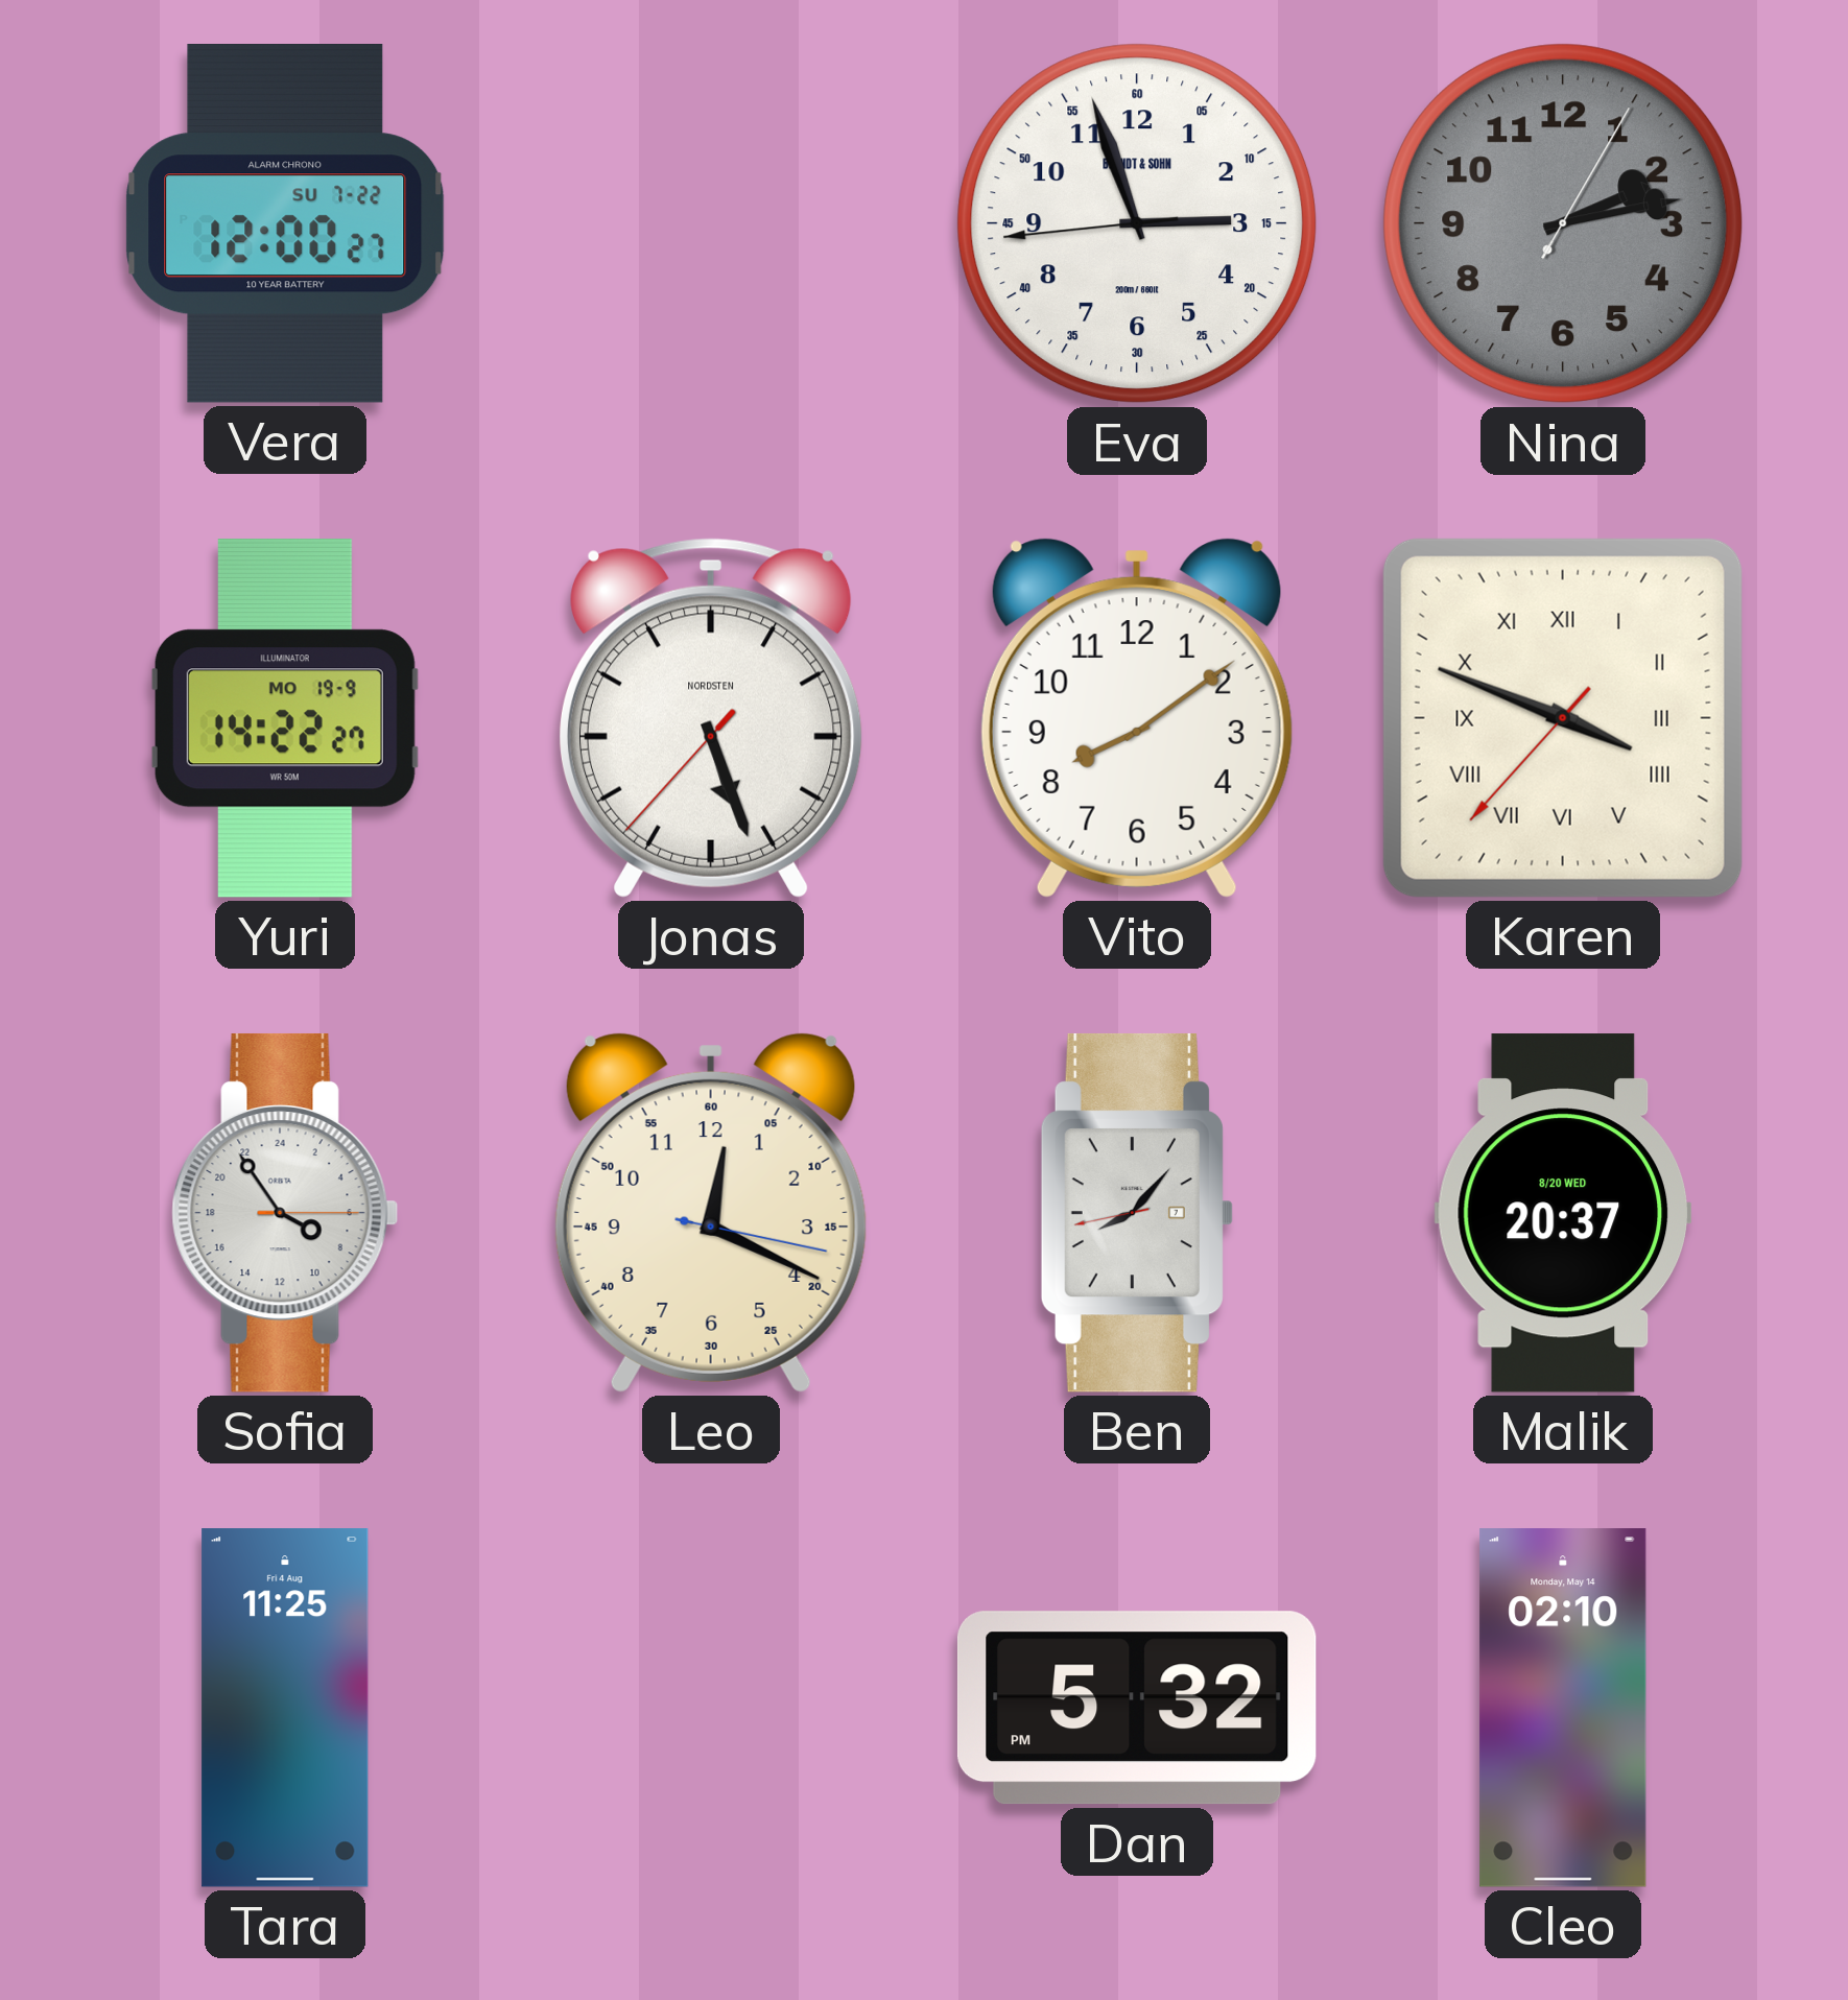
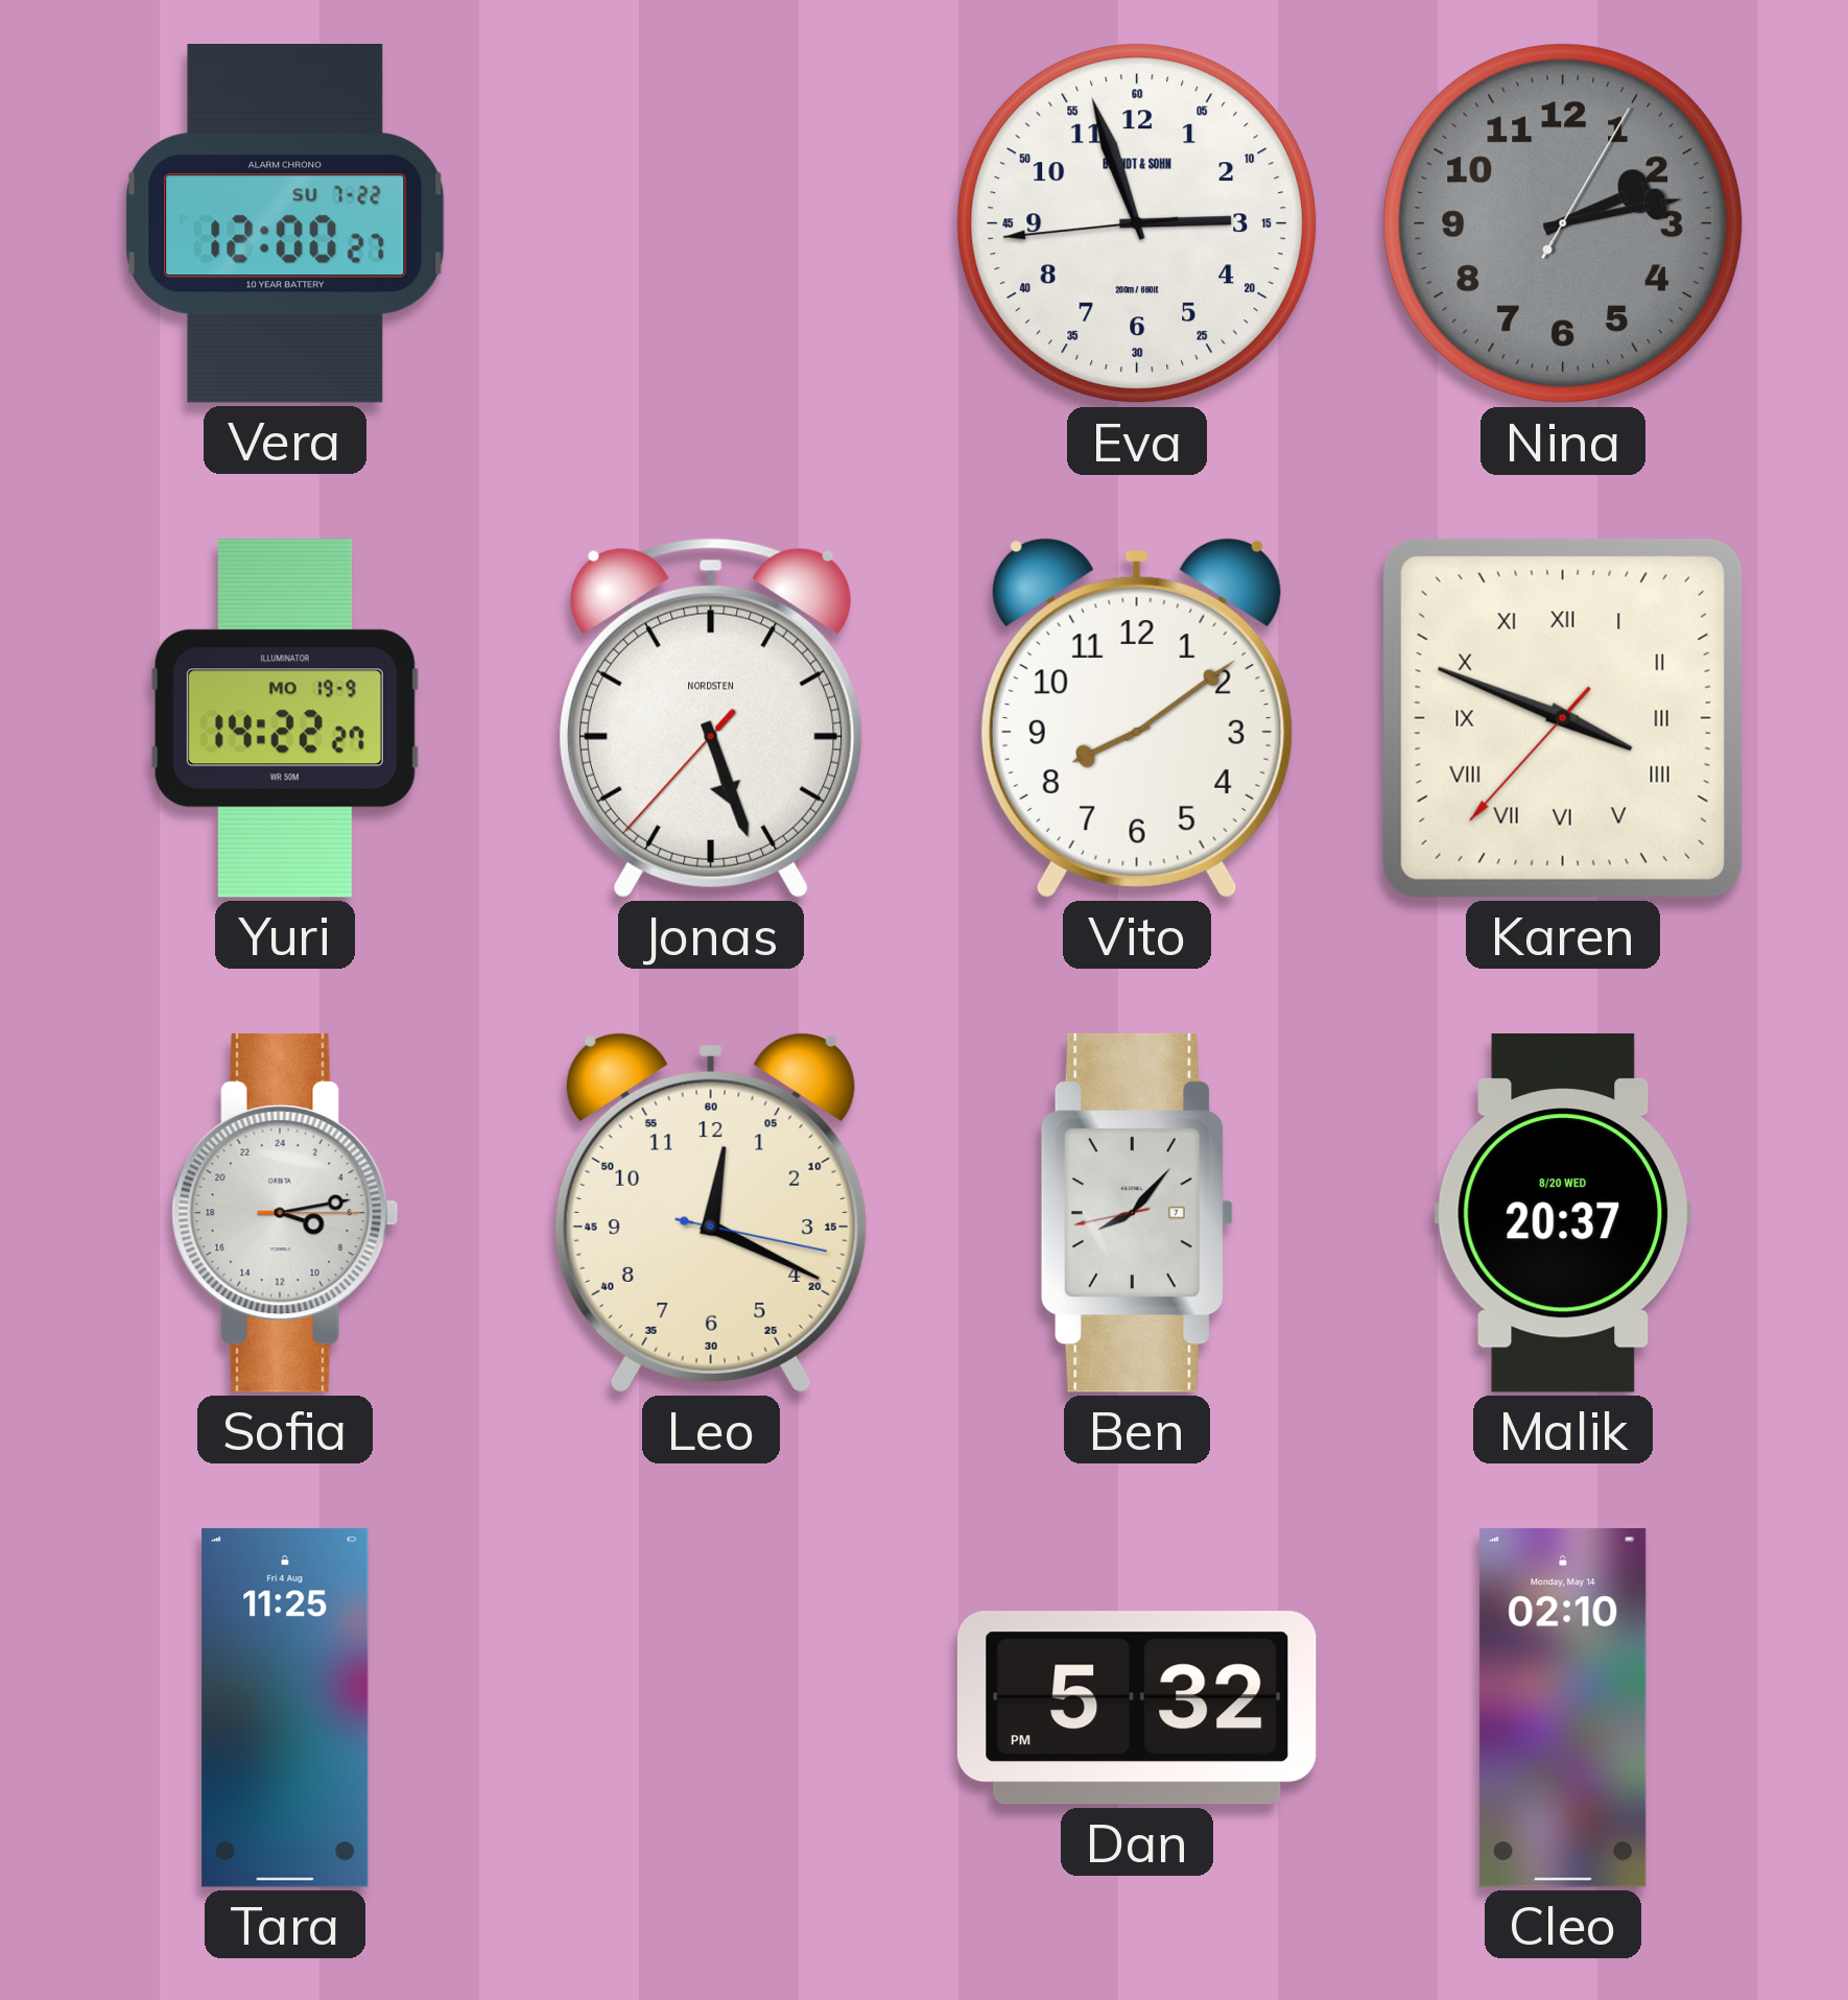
Sofia: 7:54 -> 7:13 (285, 1213)
